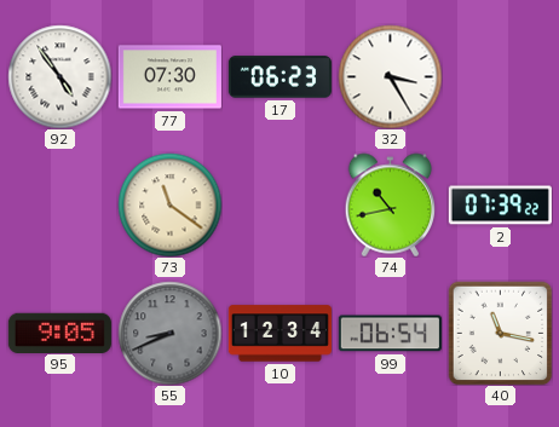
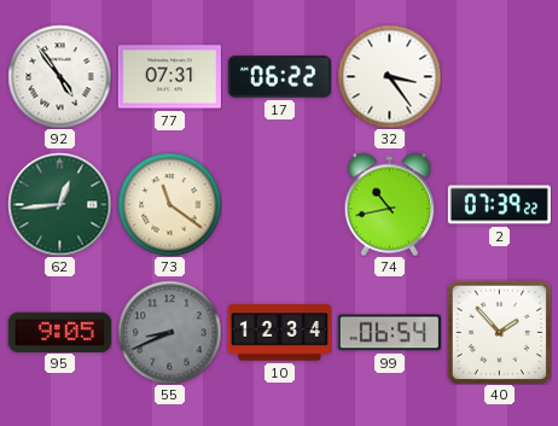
77: 07:30 -> 07:31 (169, 77)
17: 06:23 -> 06:22 (279, 77)
32: 3:25 -> 3:24 (389, 76)
62: none -> 12:44 (59, 204)
40: 11:17 -> 1:53 (499, 332)
